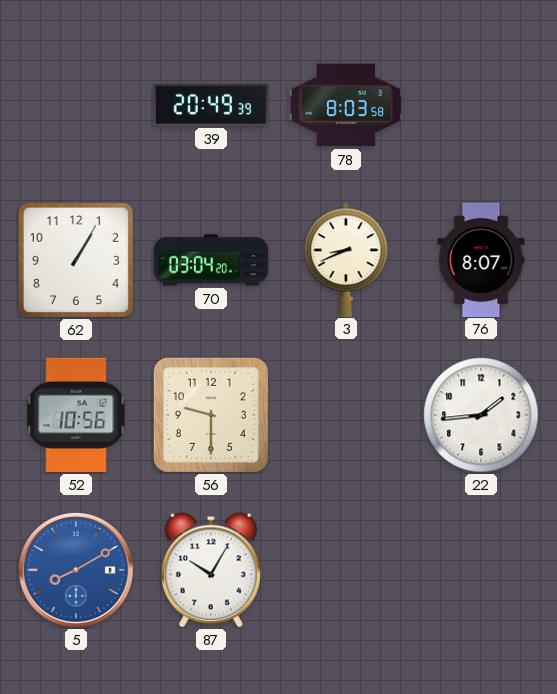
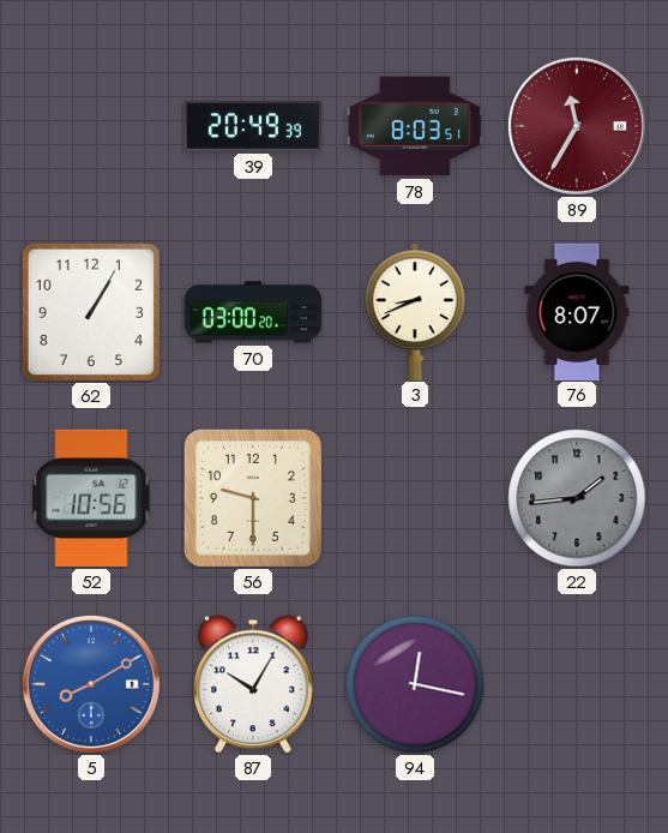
78: 8:03:58 -> 8:03:51 (415, 126)
89: none -> 11:35 (577, 126)
70: 03:04 -> 03:00 (253, 312)
22 dial: white -> grey (577, 498)
94: none -> 12:17 (415, 684)
